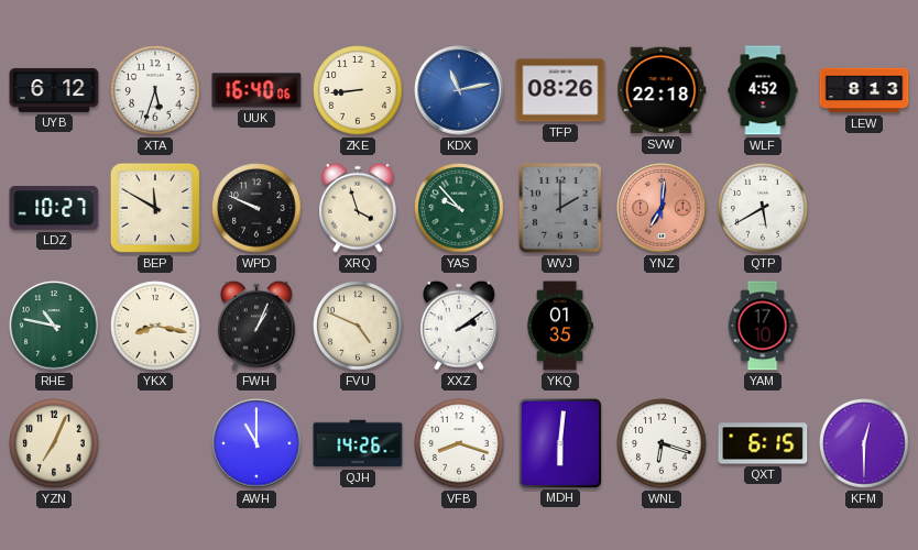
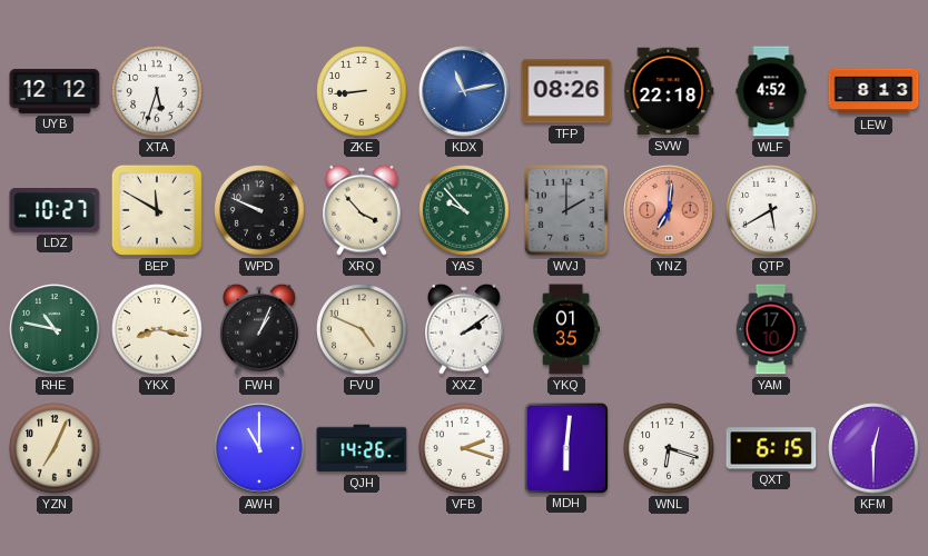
UYB: 6:12 -> 12:12 (55, 91)
UUK: 16:40 -> none (256, 90)
XRQ: 3:57 -> 3:53 (363, 210)
VFB: 8:18 -> 2:18 (464, 448)
